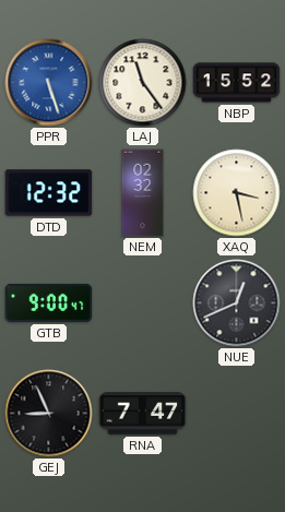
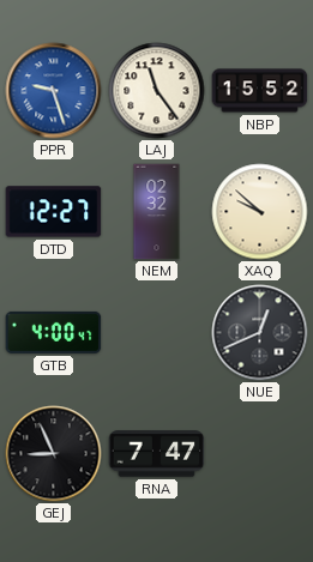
PPR: 5:27 -> 9:27 (54, 91)
DTD: 12:32 -> 12:27 (54, 212)
XAQ: 3:28 -> 9:52 (260, 212)
GTB: 9:00 -> 4:00 (54, 332)
